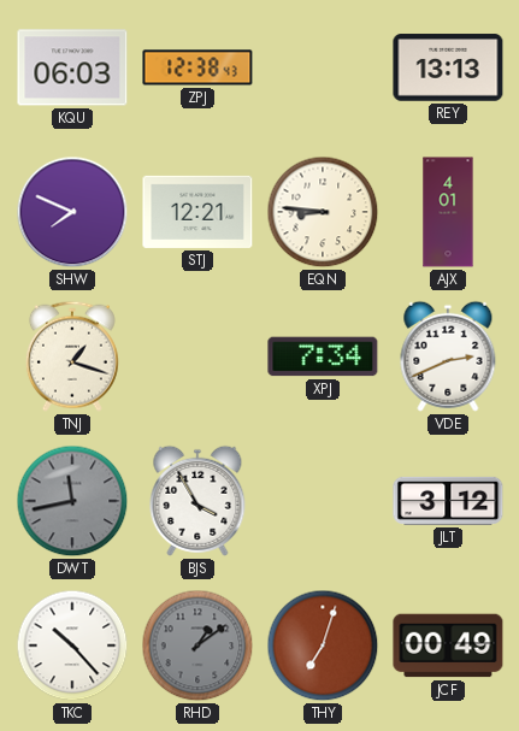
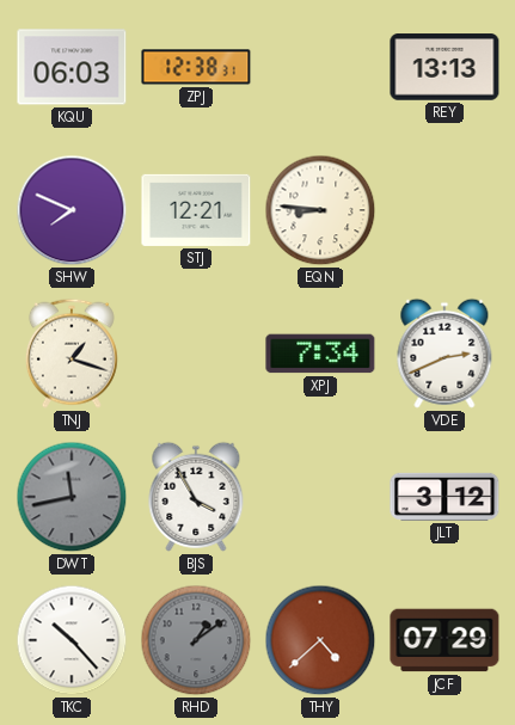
ZPJ: 12:38:43 -> 12:38:31 (196, 67)
AJX: 4:01 -> none (448, 212)
THY: 7:03 -> 4:38 (320, 640)
JCF: 00:49 -> 07:29 (445, 640)
